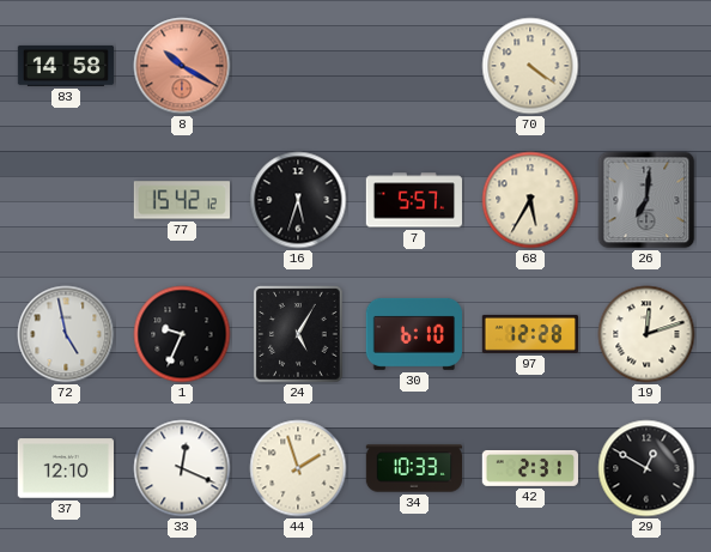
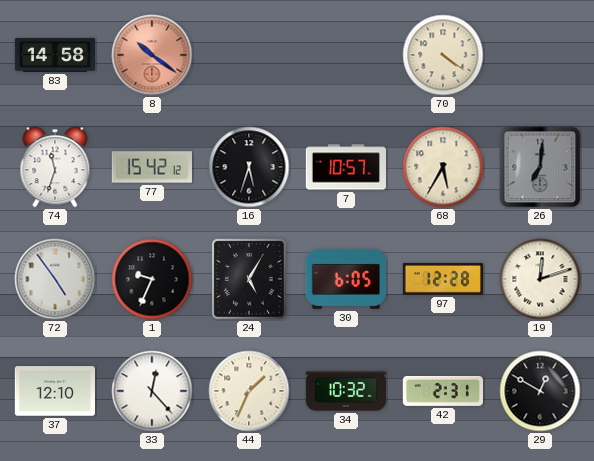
8: 10:20 -> 10:21 (152, 55)
74: none -> 11:33 (55, 167)
7: 5:57 -> 10:57 (345, 167)
72: 4:58 -> 4:54 (55, 279)
30: 6:10 -> 6:05 (345, 279)
33: 12:19 -> 12:23 (152, 391)
44: 1:57 -> 1:34 (249, 391)
34: 10:33 -> 10:32 (346, 391)
